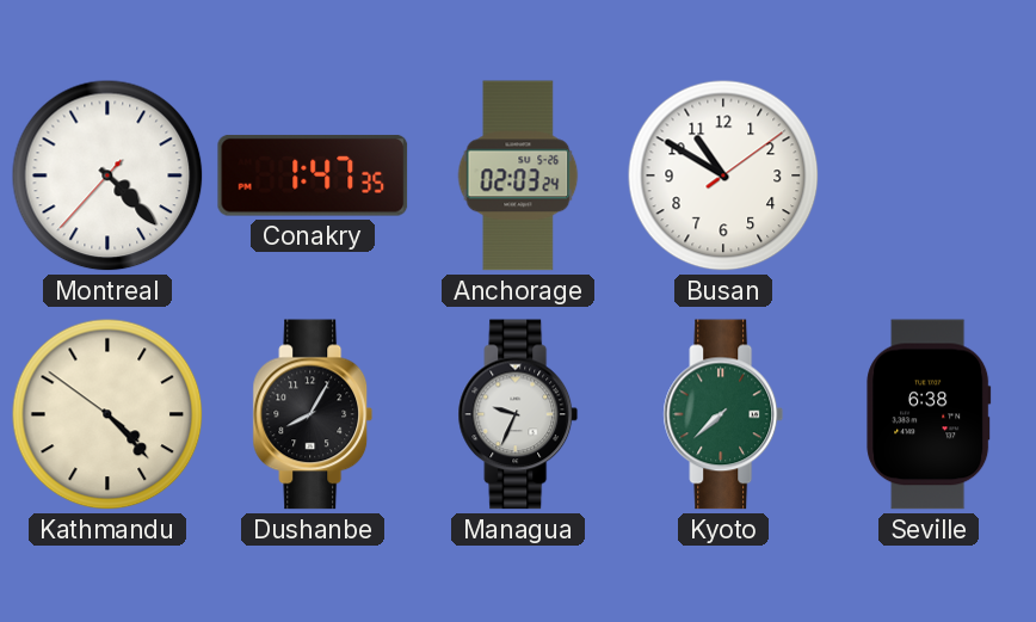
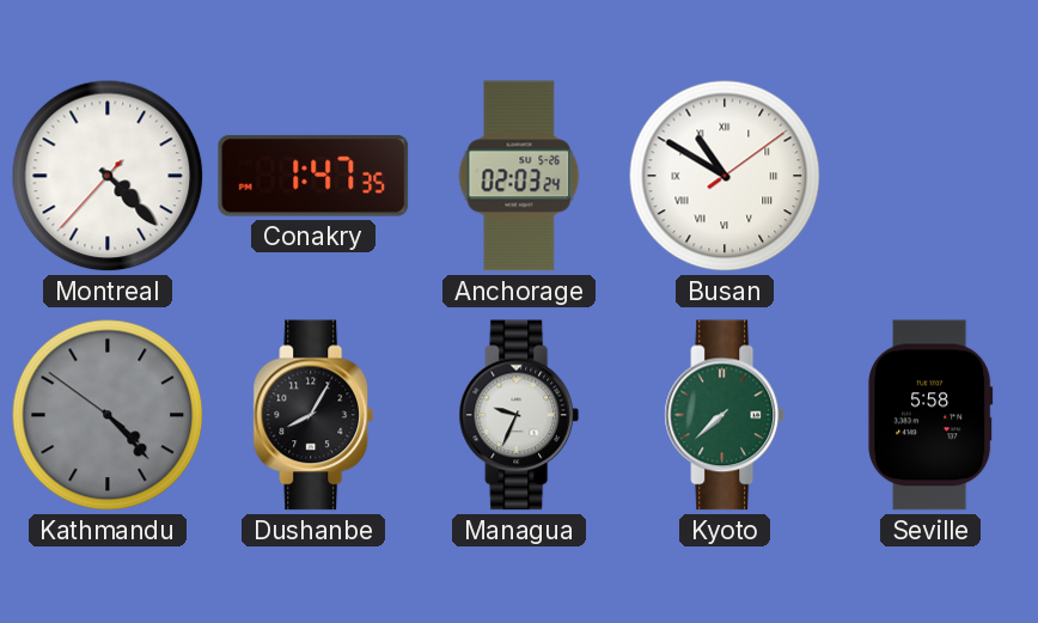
Busan numerals: Arabic -> Roman (725, 176)
Kathmandu dial: cream -> grey (108, 415)
Seville: 6:38 -> 5:58 (930, 415)
